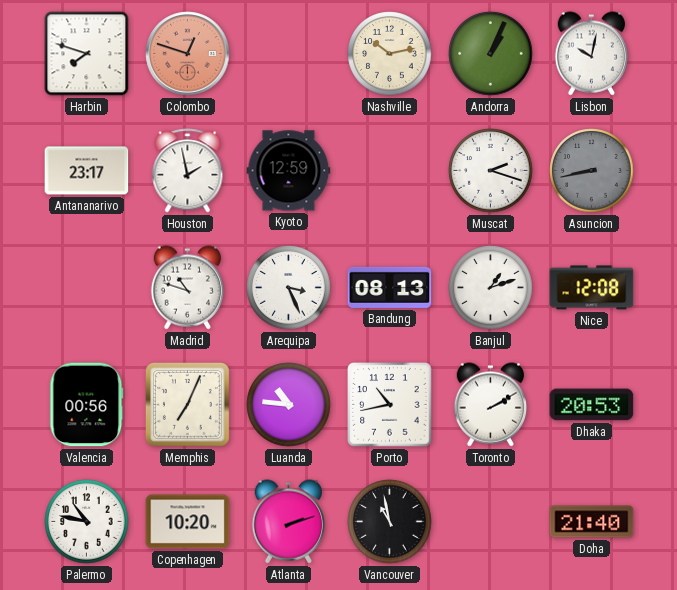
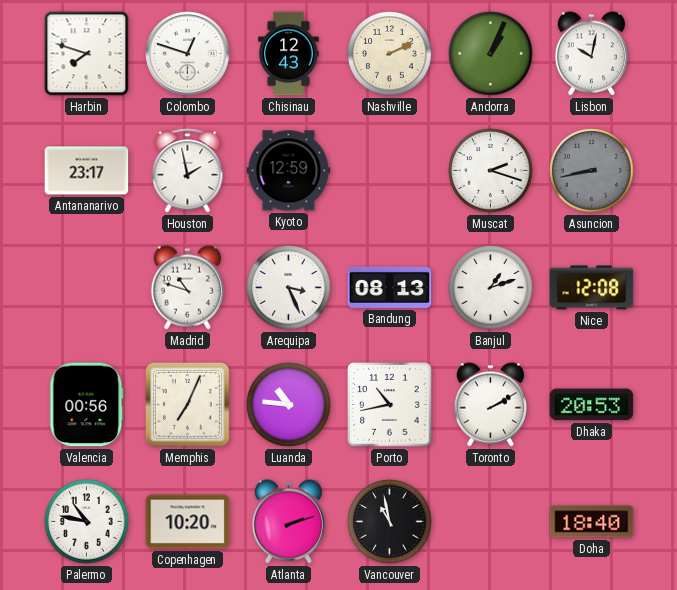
Colombo dial: salmon -> white (188, 54)
Chisinau: none -> 12:43 (289, 54)
Nashville: 10:13 -> 2:11 (390, 54)
Doha: 21:40 -> 18:40 (592, 522)
